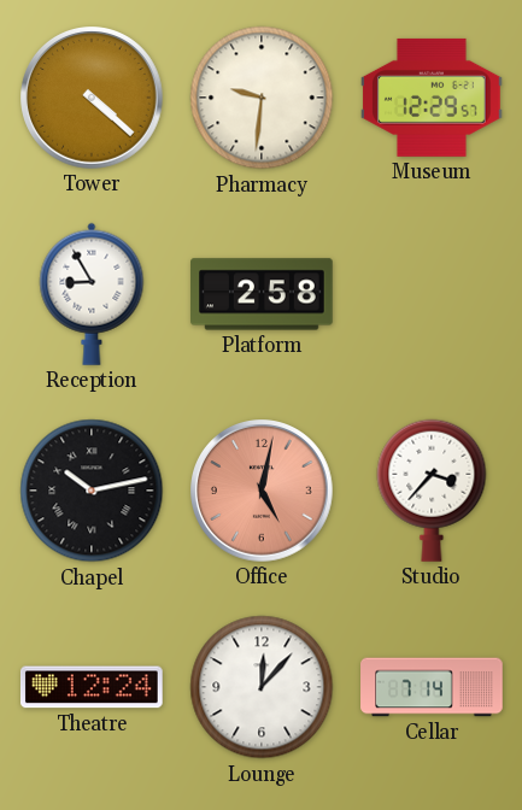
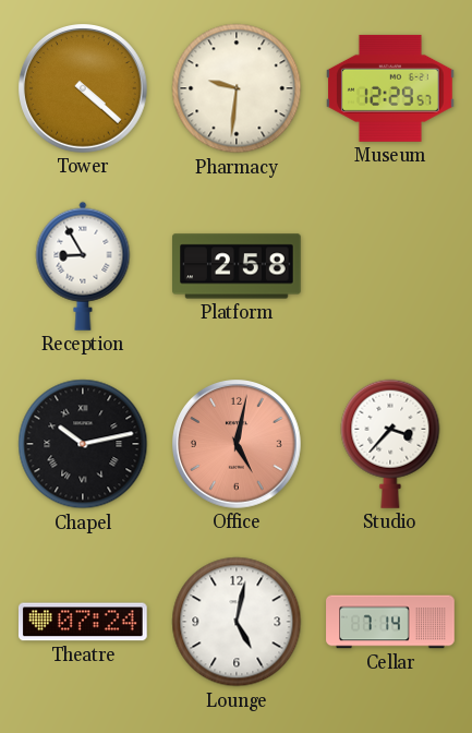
Theatre: 12:24 -> 07:24 (83, 622)
Lounge: 12:07 -> 5:02 (237, 622)
